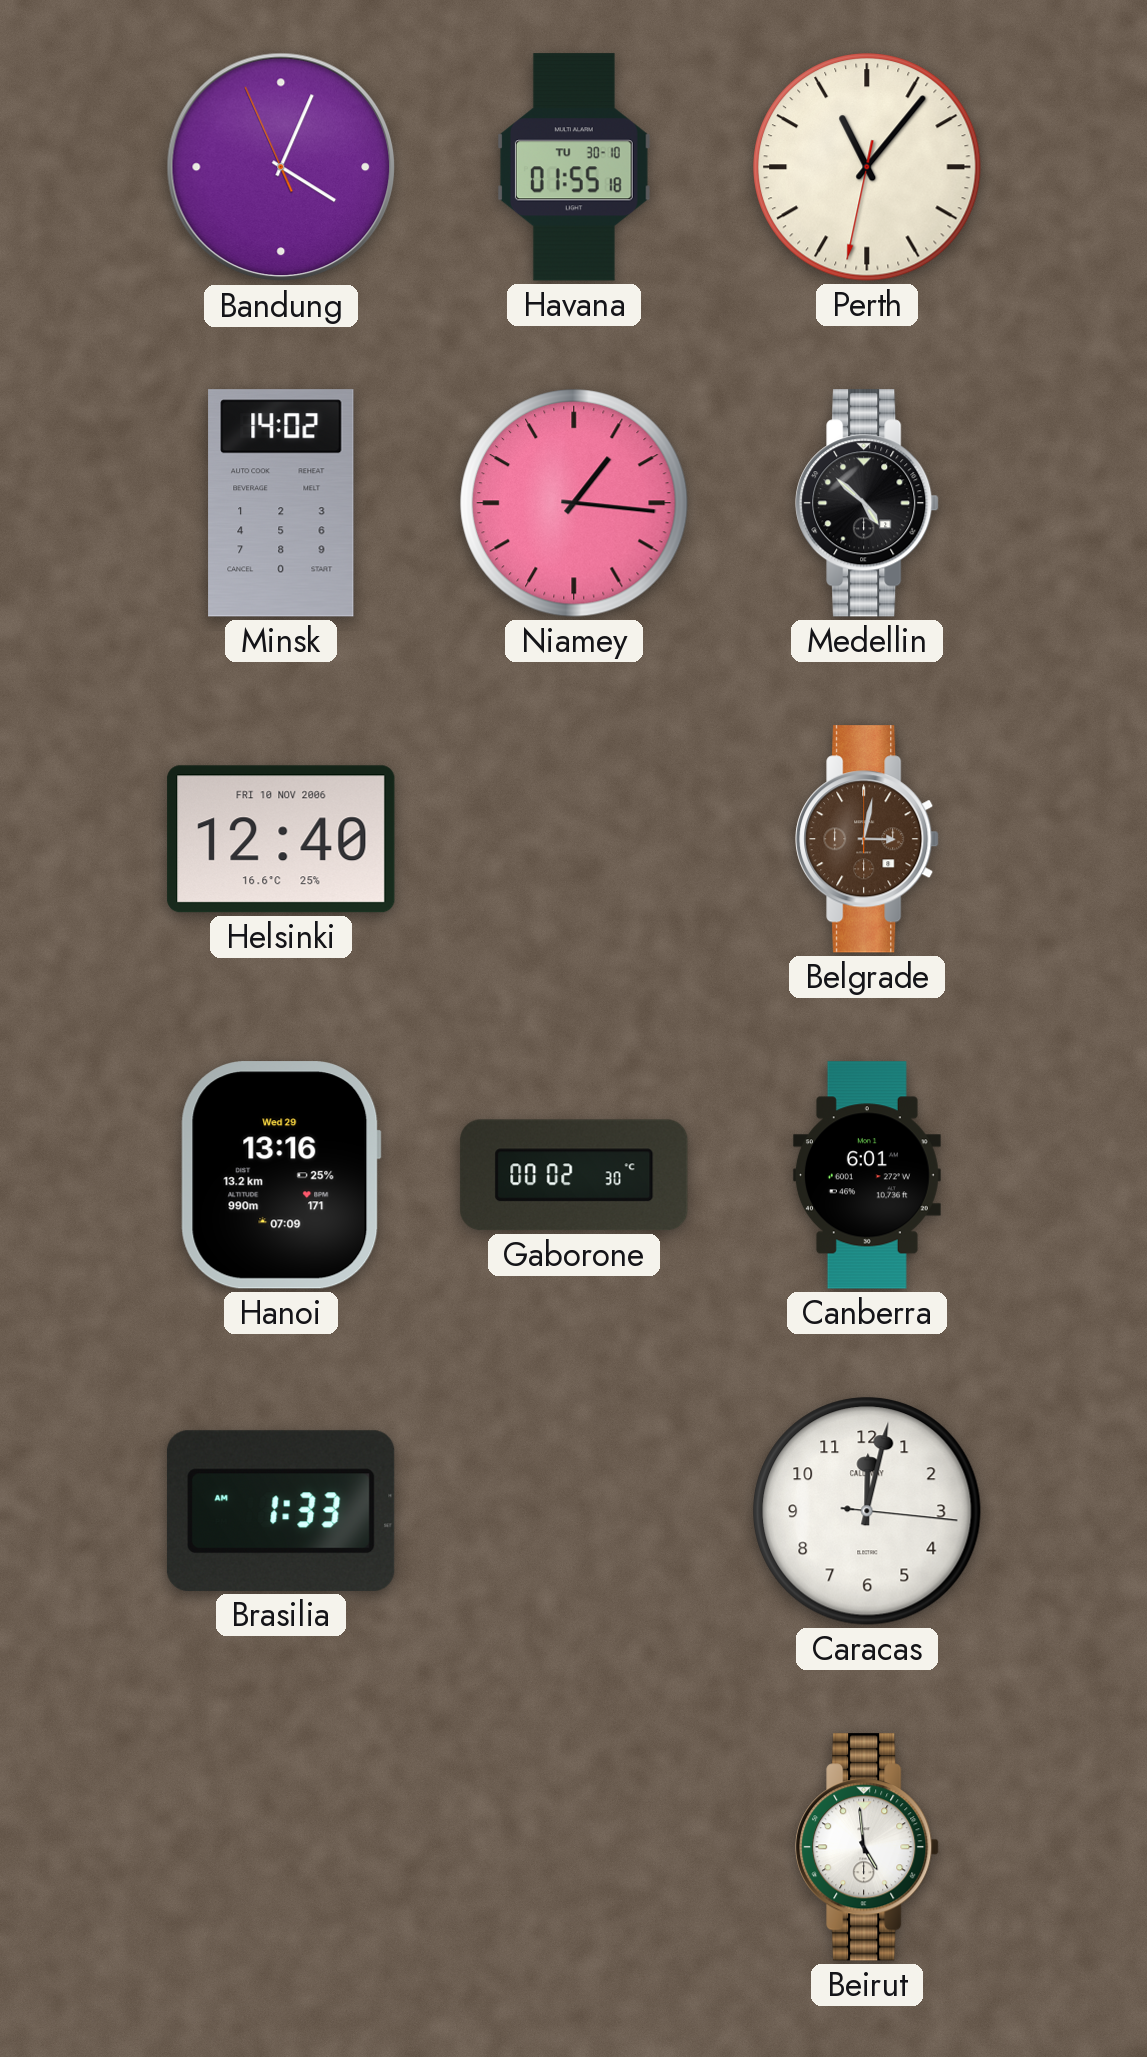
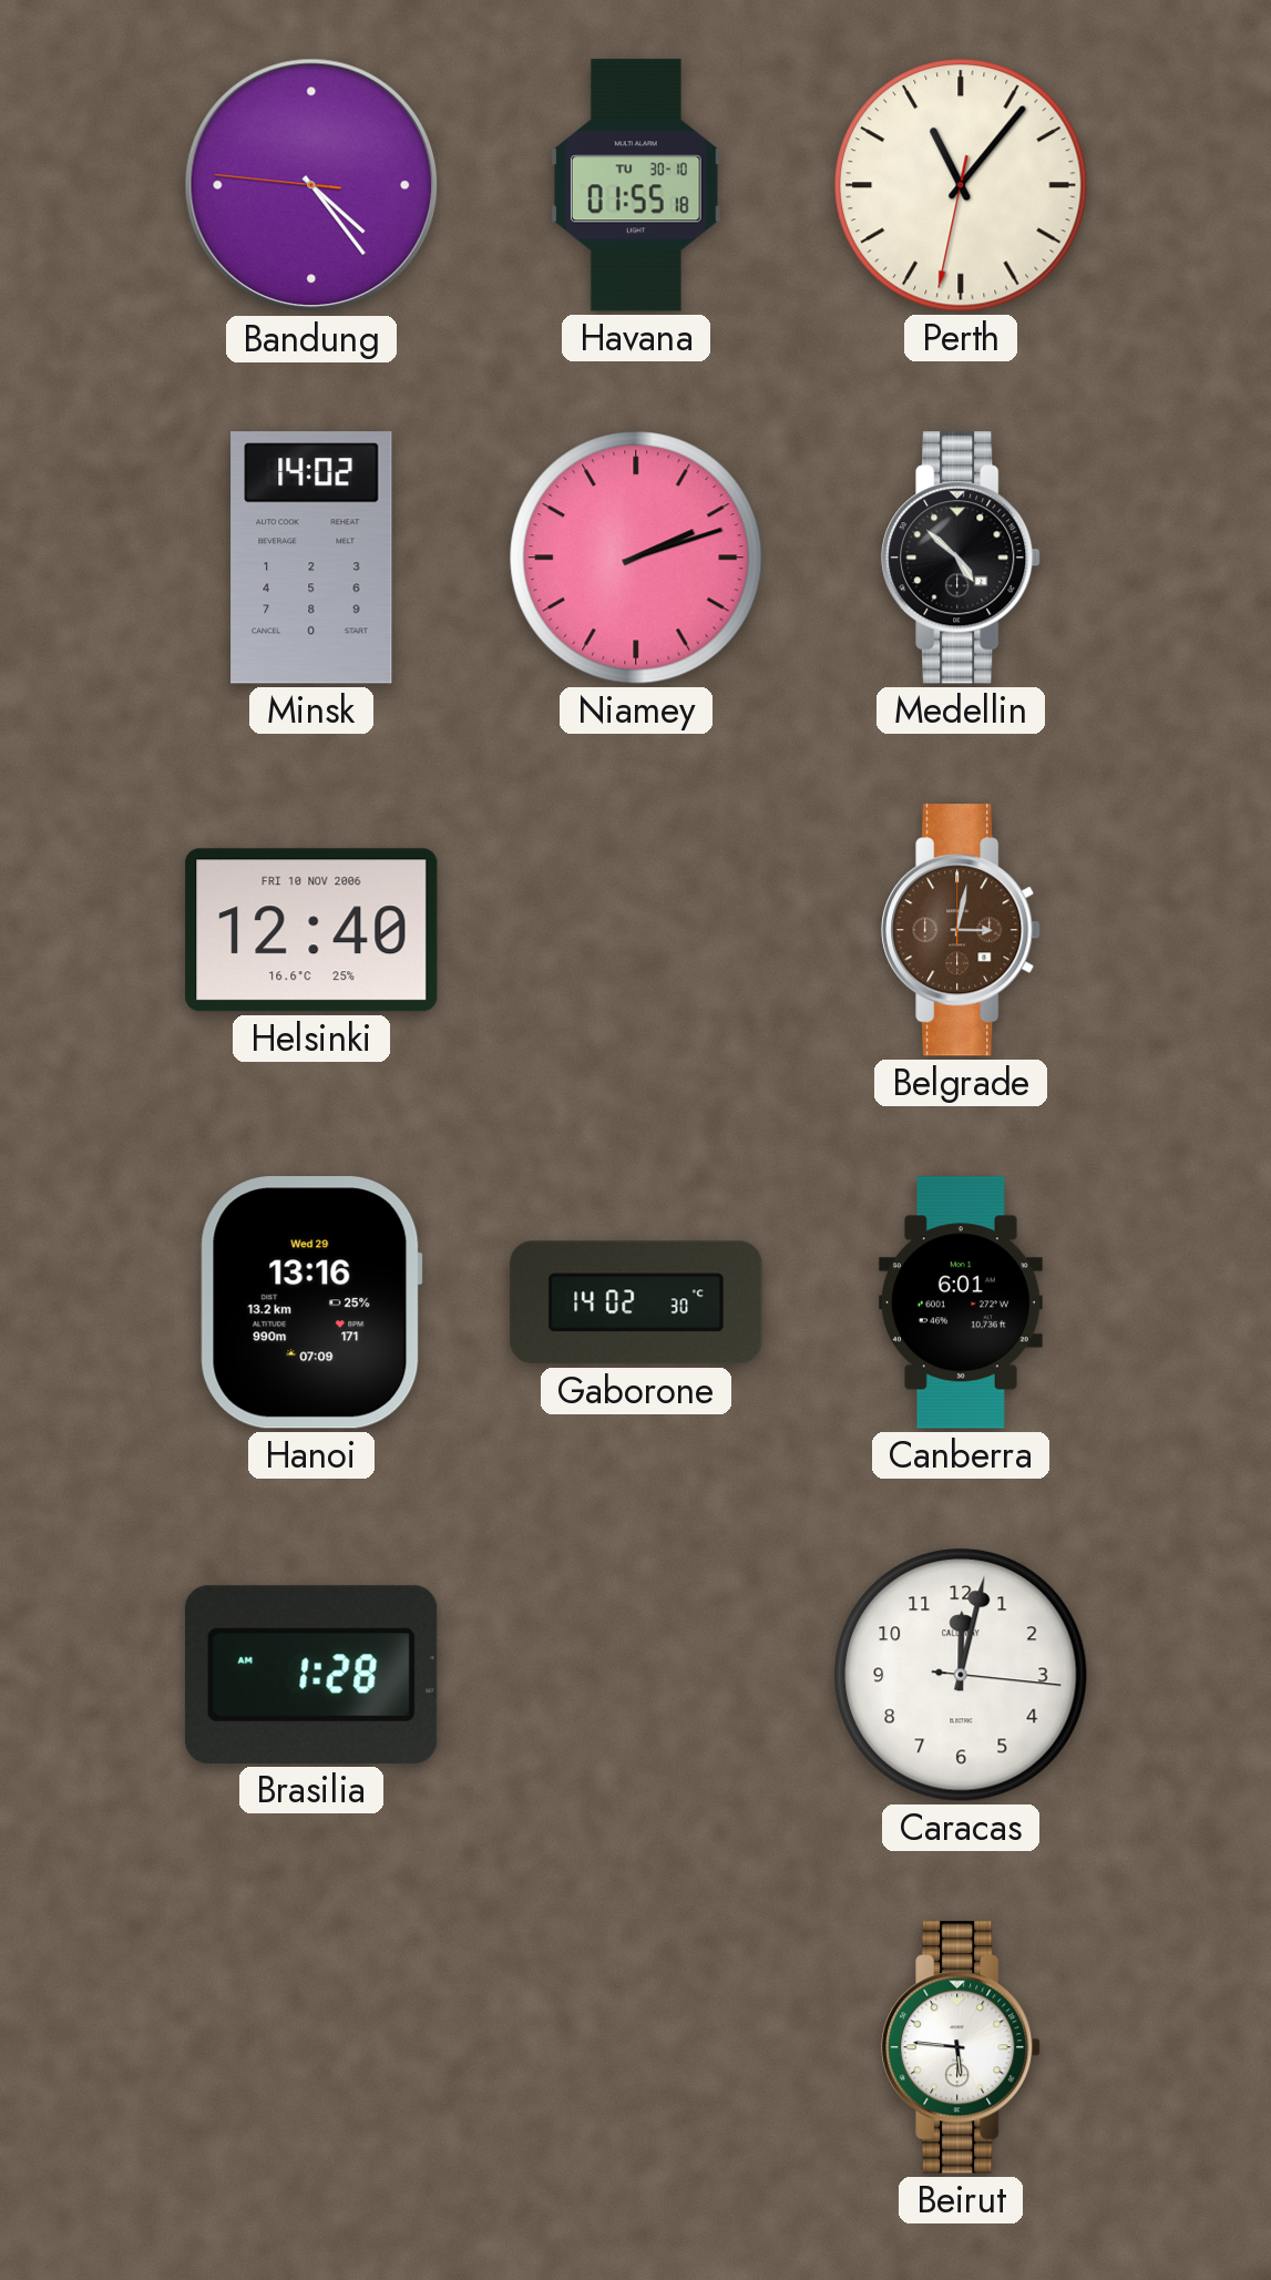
Bandung: 4:03 -> 4:23 (311, 185)
Niamey: 1:16 -> 2:12 (636, 558)
Gaborone: 00:02 -> 14:02 (636, 1302)
Brasilia: 1:33 -> 1:28 (311, 1675)
Beirut: 4:59 -> 5:46 (961, 2047)
